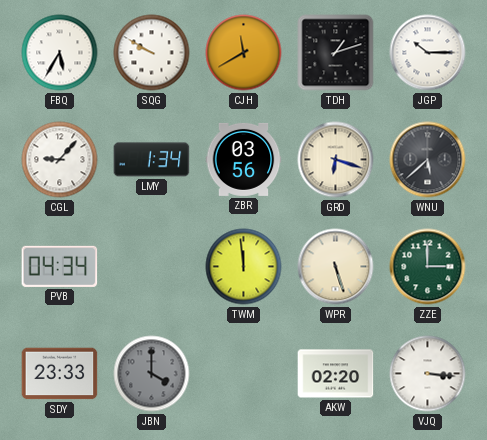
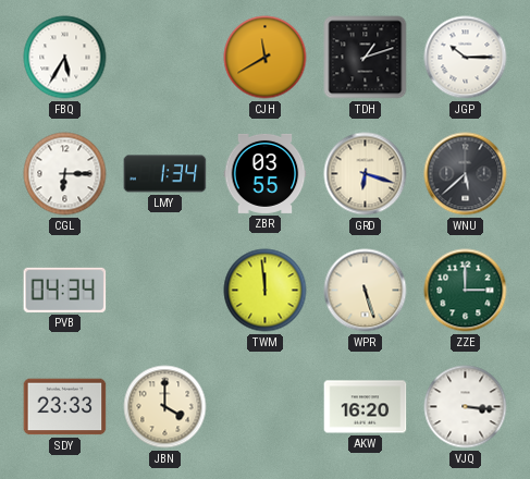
SQG: 9:50 -> none (152, 53)
CGL: 9:07 -> 6:15 (65, 174)
ZBR: 03:56 -> 03:55 (266, 173)
JBN dial: grey -> cream (165, 407)
AKW: 02:20 -> 16:20 (366, 407)
